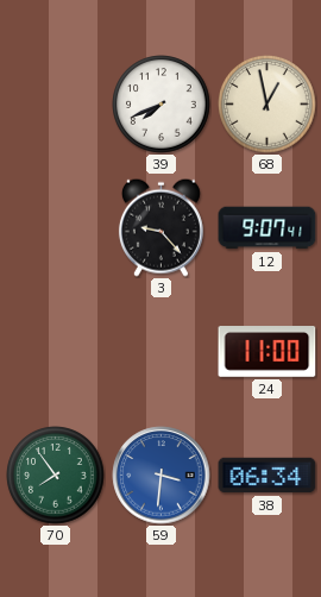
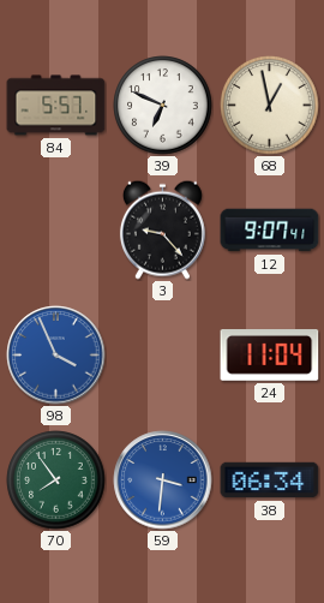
84: none -> 5:57 (56, 106)
39: 7:41 -> 6:49 (163, 106)
98: none -> 3:56 (56, 356)
24: 11:00 -> 11:04 (270, 356)
